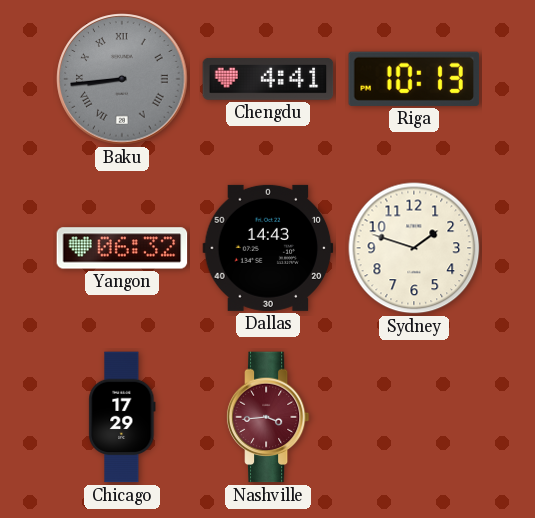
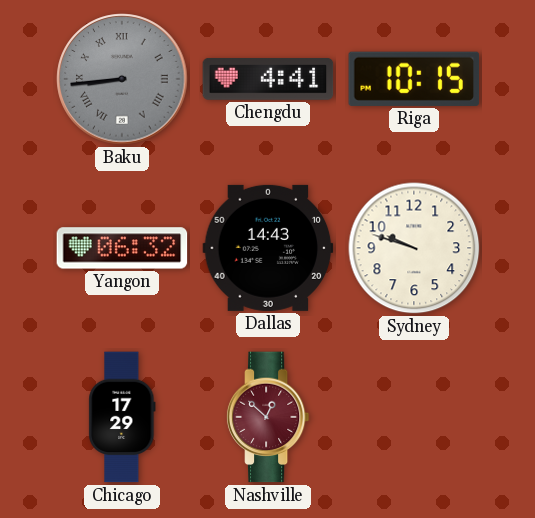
Riga: 10:13 -> 10:15 (414, 79)
Sydney: 1:48 -> 9:48 (414, 248)
Nashville: 3:44 -> 12:52 (268, 417)
